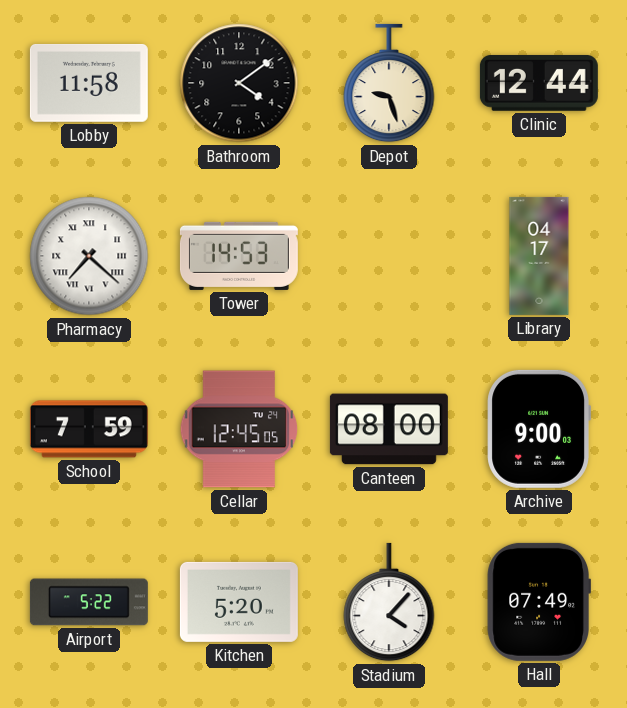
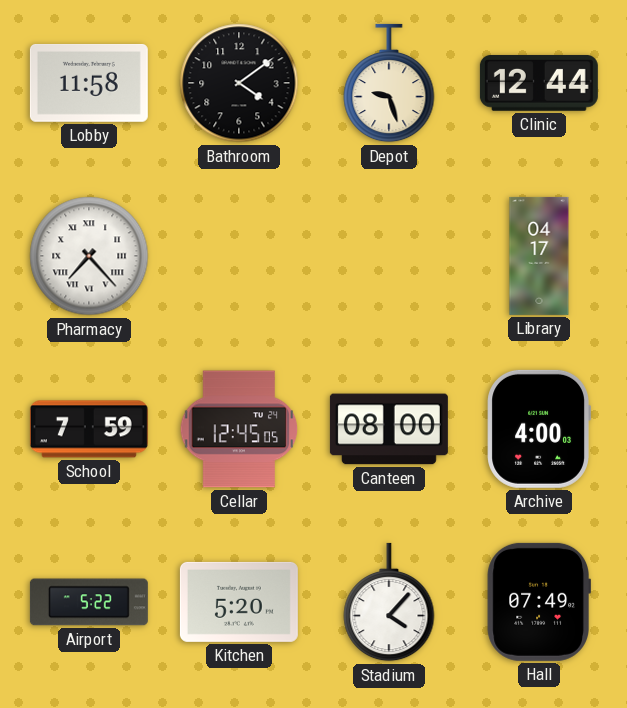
Pharmacy: 7:22 -> 7:23 (89, 256)
Tower: 14:53 -> none (239, 256)
Archive: 9:00 -> 4:00 (538, 429)
